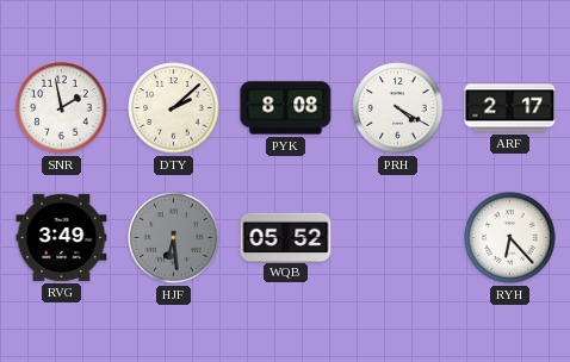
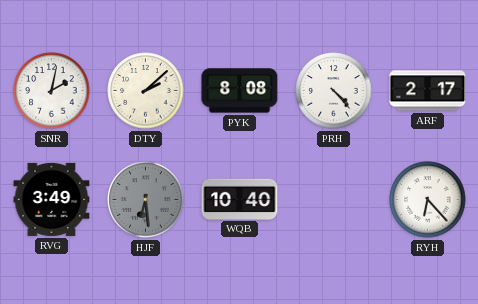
SNR: 1:58 -> 2:02 (52, 91)
PRH: 4:20 -> 4:23 (334, 91)
WQB: 05:52 -> 10:40 (240, 199)
